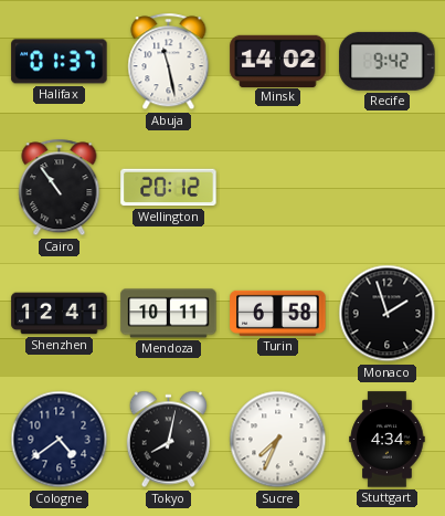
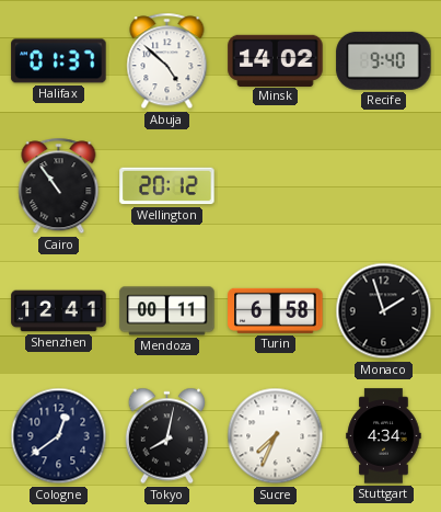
Abuja: 11:28 -> 4:52 (167, 61)
Recife: 9:42 -> 9:40 (384, 60)
Mendoza: 10:11 -> 00:11 (167, 311)
Cologne: 4:39 -> 12:39 (59, 436)
